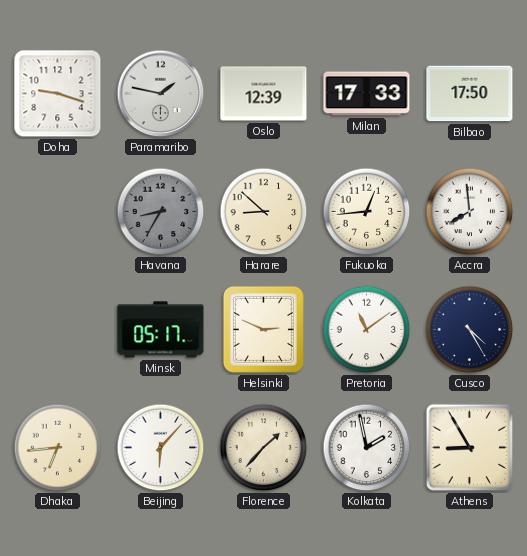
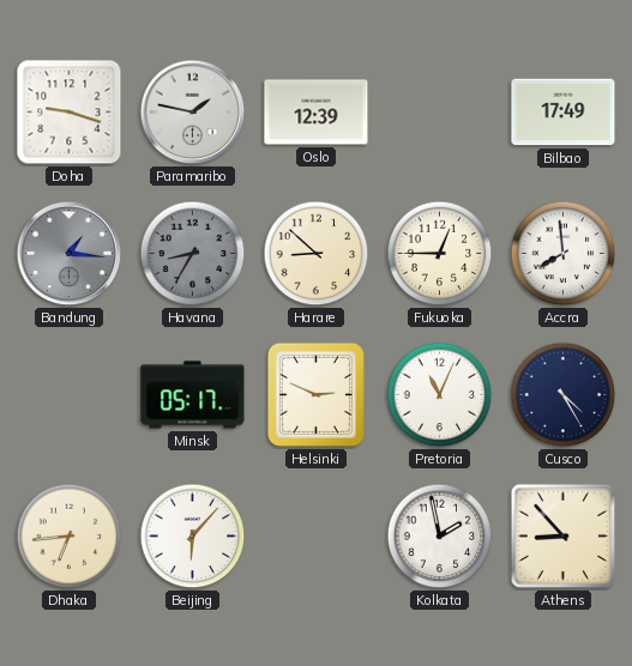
Milan: 17:33 -> none (367, 94)
Bilbao: 17:50 -> 17:49 (564, 113)
Bandung: none -> 1:16 (70, 254)
Fukuoka: 12:44 -> 12:45 (440, 254)
Pretoria: 11:09 -> 11:04 (440, 395)
Florence: 1:37 -> none (264, 448)
Athens: 8:55 -> 8:53 (564, 537)
